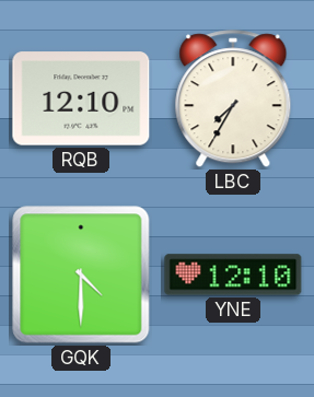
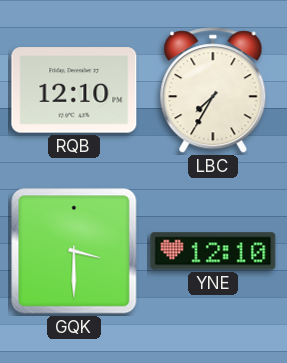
GQK: 4:30 -> 3:30 (74, 251)
